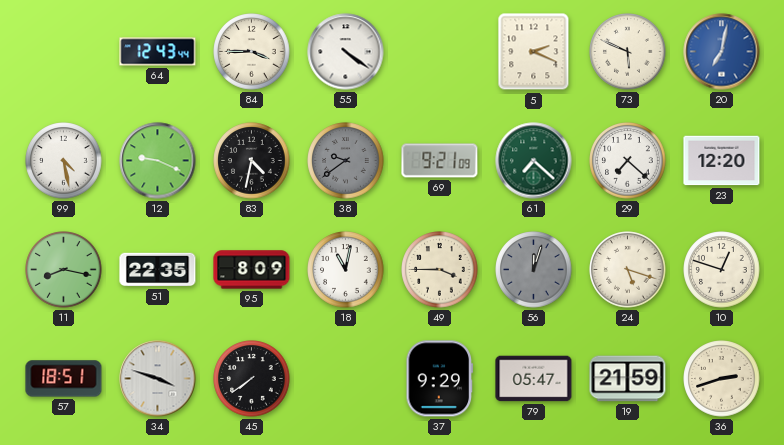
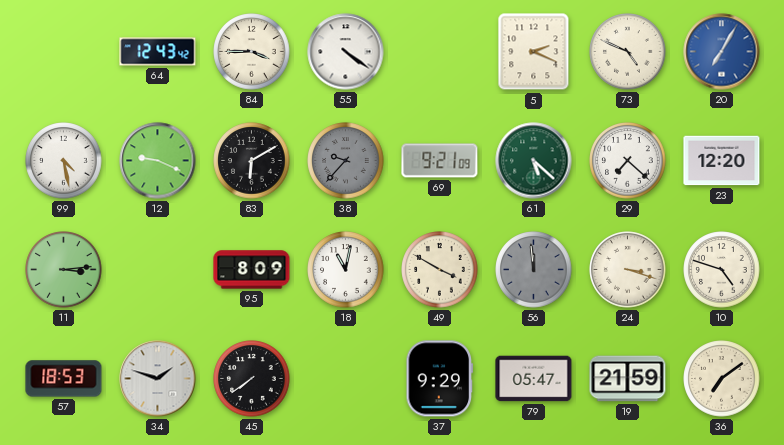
64: 12:43:44 -> 12:43:42 (158, 52)
73: 5:49 -> 4:49 (628, 52)
20: 7:02 -> 7:05 (722, 52)
83: 4:32 -> 6:10 (252, 161)
38: 9:39 -> 9:37 (346, 161)
61: 7:22 -> 5:22 (534, 161)
11: 8:17 -> 3:14 (64, 270)
51: 22:35 -> none (158, 270)
49: 3:45 -> 3:50 (440, 270)
56: 12:03 -> 11:59 (534, 270)
24: 5:18 -> 3:18 (628, 270)
10: 12:48 -> 4:48 (722, 270)
57: 18:51 -> 18:53 (64, 379)
34: 3:48 -> 1:48 (158, 379)
36: 2:42 -> 7:09 (722, 379)
